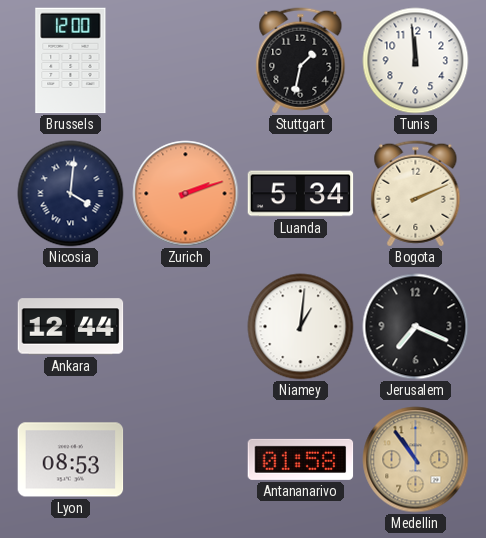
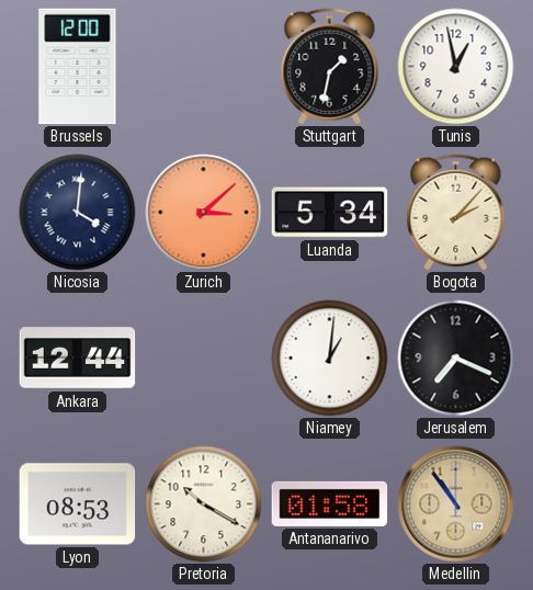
Tunis: 11:59 -> 12:58 (456, 67)
Zurich: 2:12 -> 3:08 (204, 213)
Bogota: 2:11 -> 2:07 (456, 213)
Pretoria: none -> 10:20 (204, 504)
